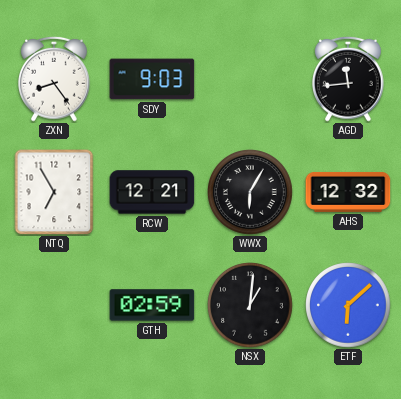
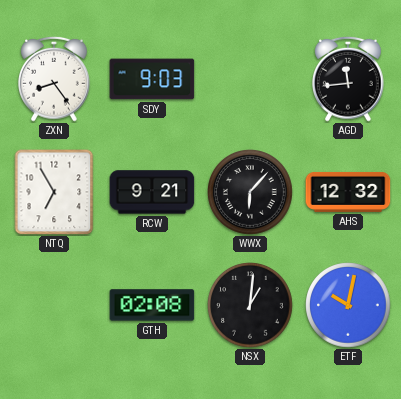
RCW: 12:21 -> 9:21 (152, 192)
WWX: 6:05 -> 6:07 (250, 192)
GTH: 02:59 -> 02:08 (152, 305)
ETF: 6:08 -> 10:02 (348, 305)
